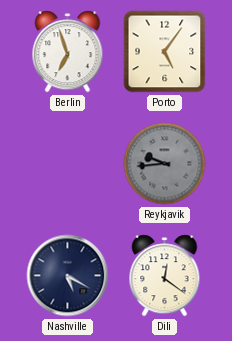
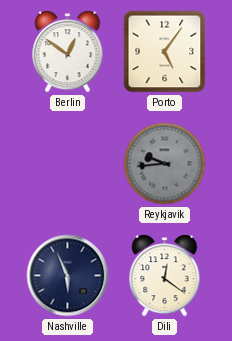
Berlin: 6:57 -> 12:51 (68, 52)
Nashville: 5:20 -> 5:56 (68, 276)
